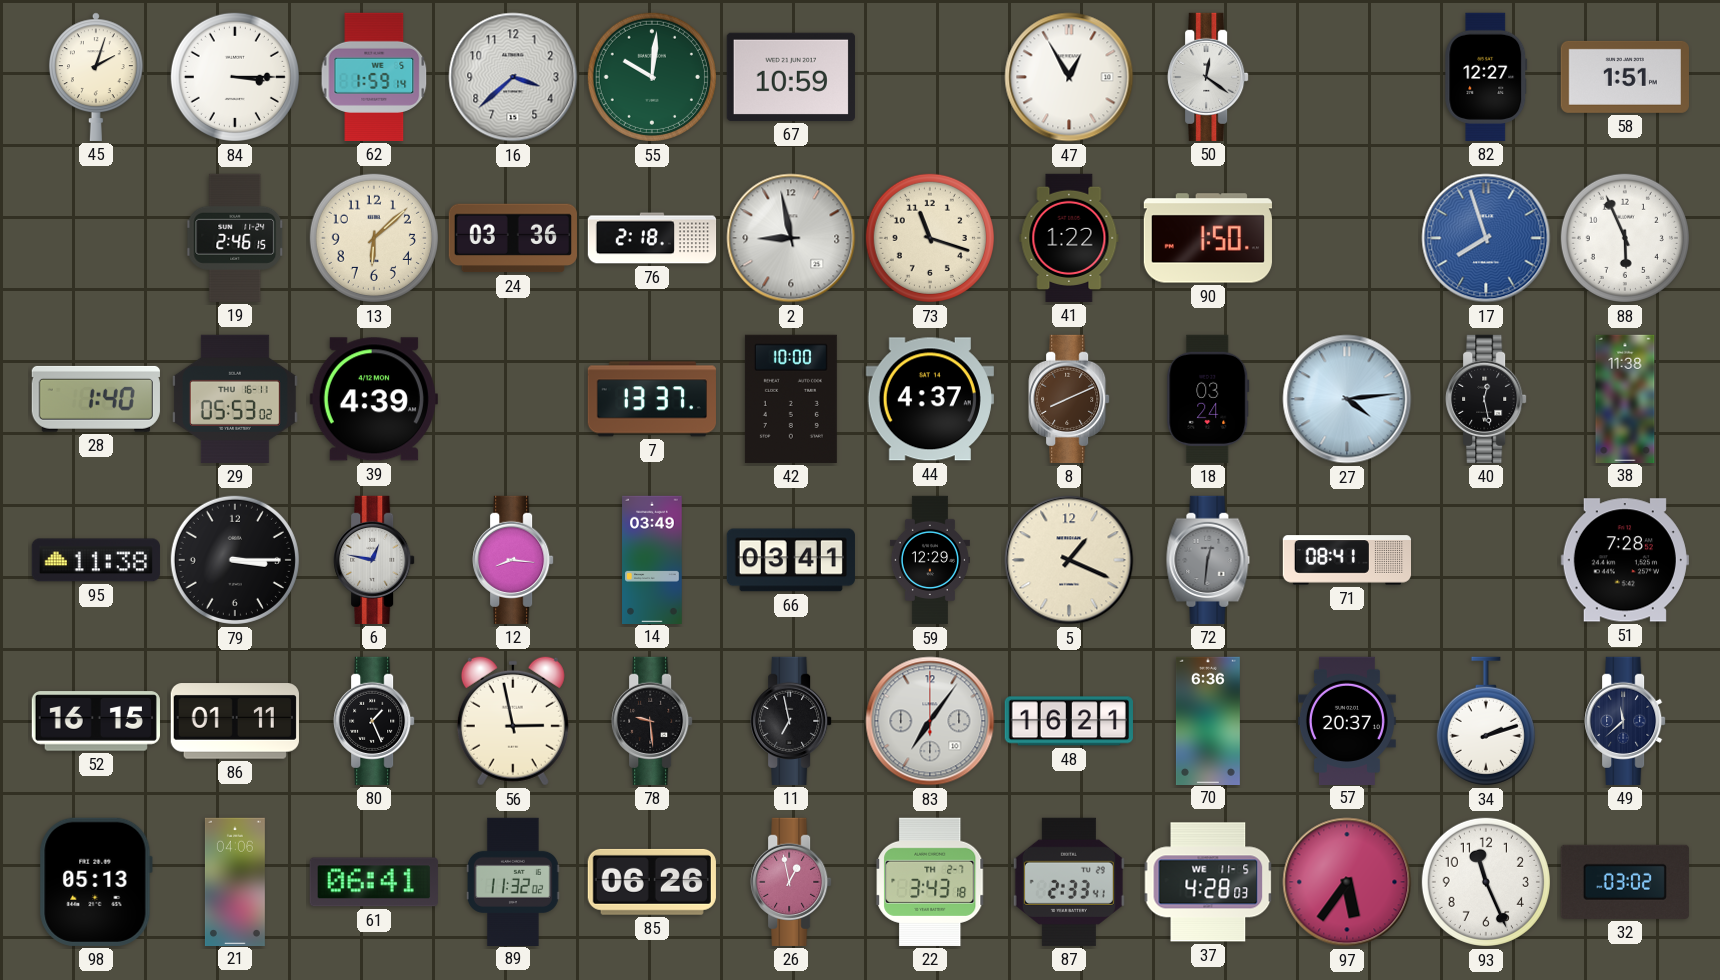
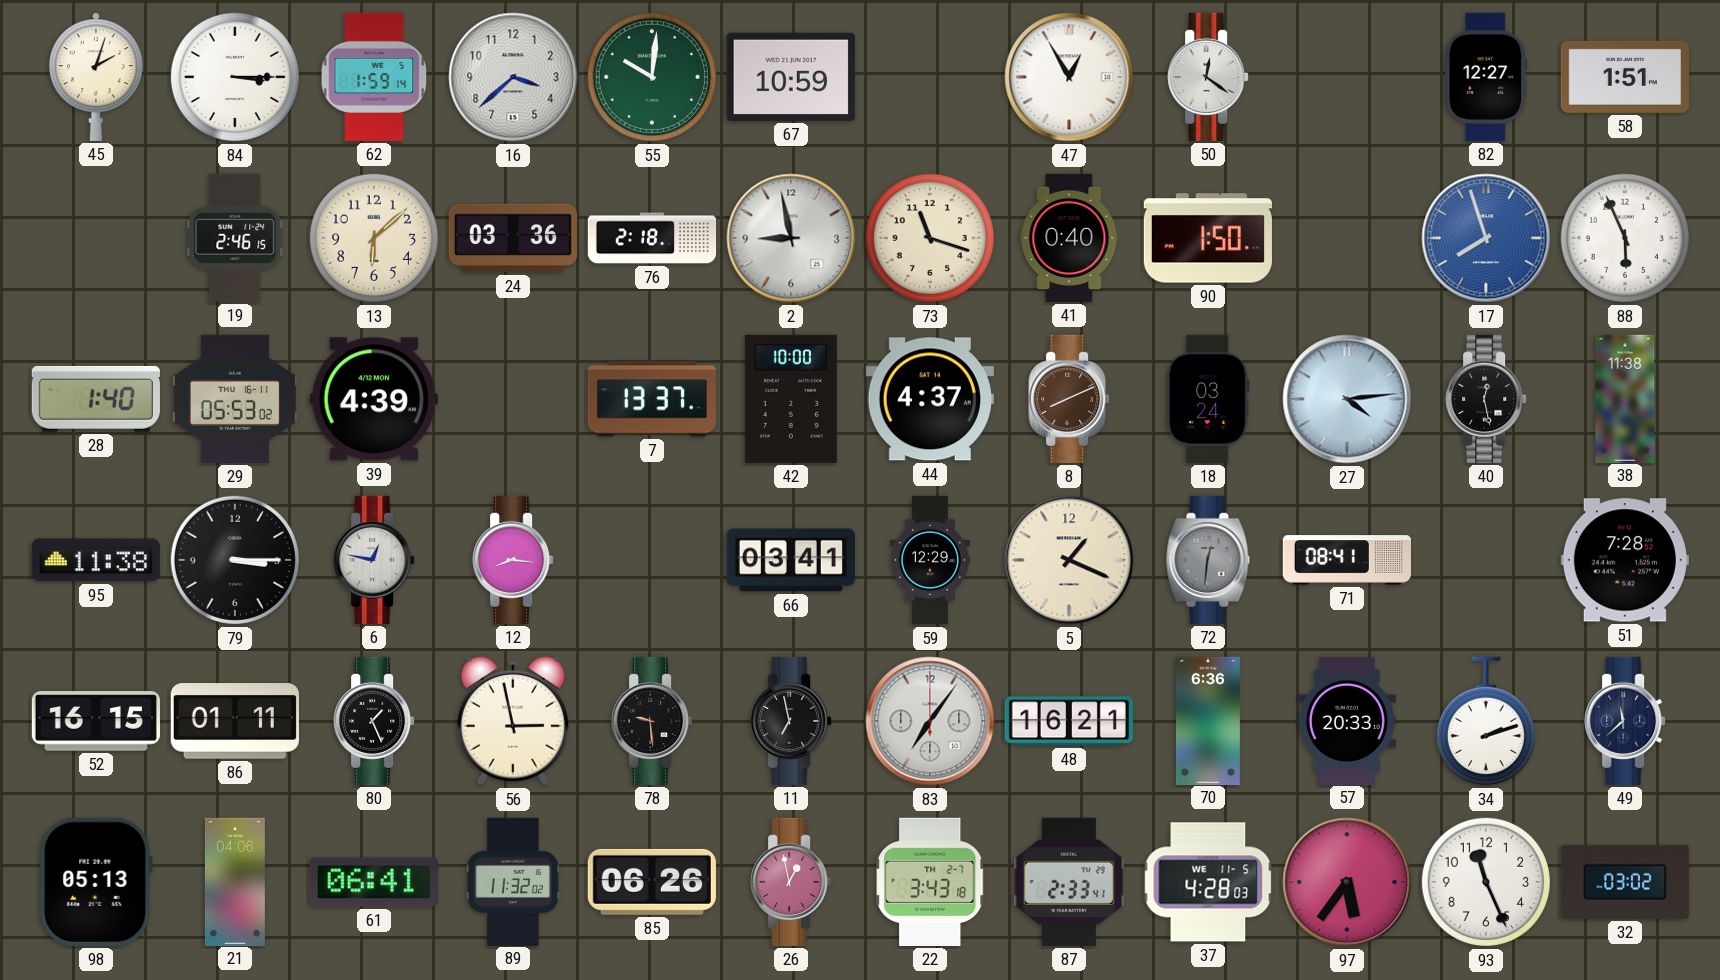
41: 1:22 -> 0:40 (1069, 238)
14: 03:49 -> none (652, 559)
57: 20:37 -> 20:33 (1347, 720)
